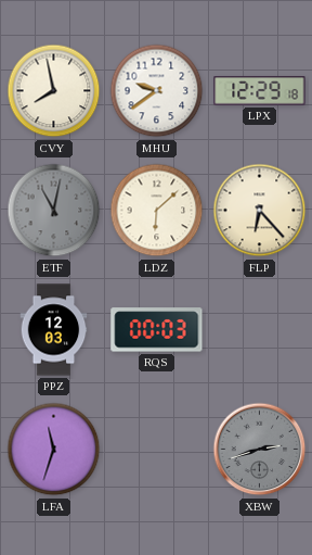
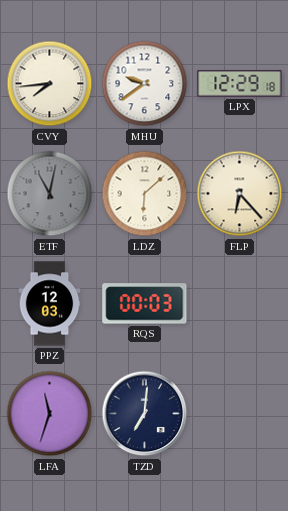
CVY: 7:58 -> 7:44 (50, 84)
TZD: none -> 7:01 (145, 414)
XBW: 2:42 -> none (260, 450)
